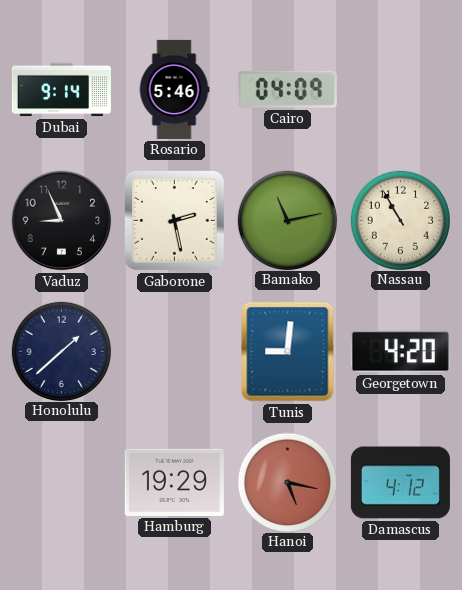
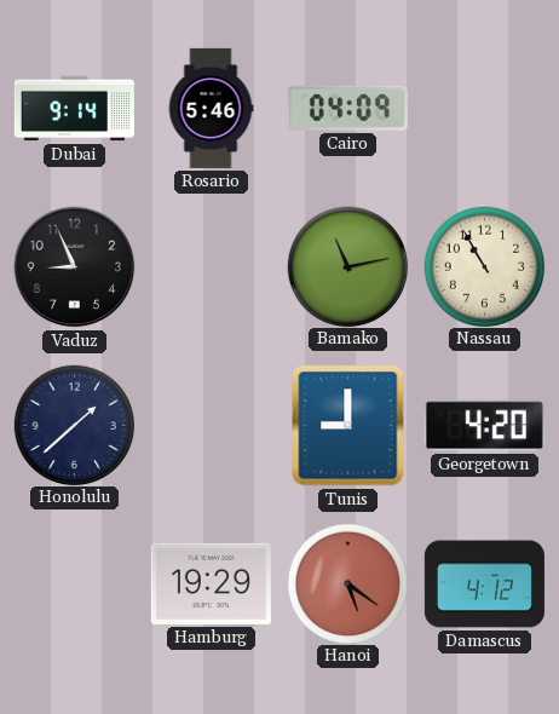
Gaborone: 2:28 -> none (175, 221)
Tunis: 9:01 -> 9:00 (348, 426)
Hanoi: 5:17 -> 5:21 (347, 583)
